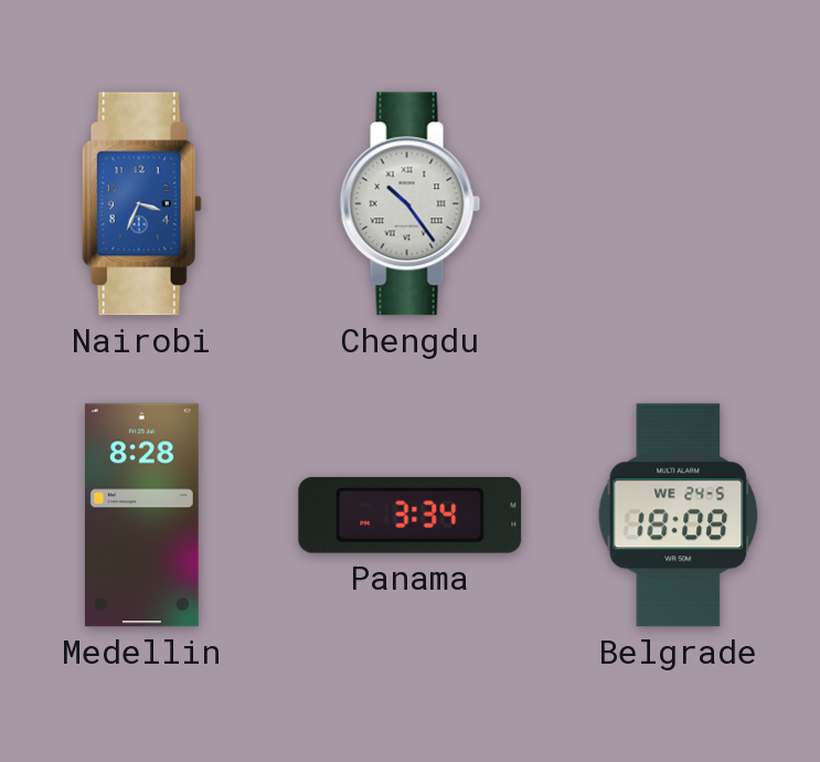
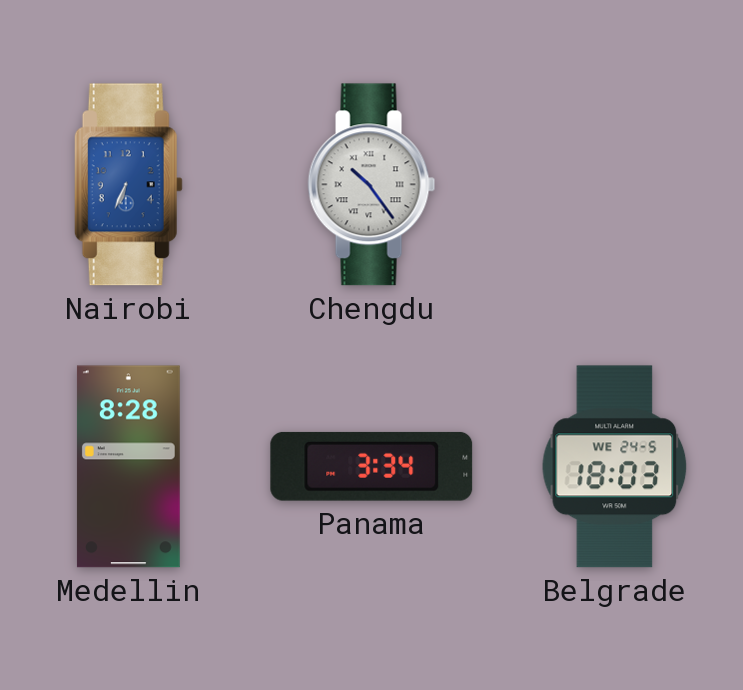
Nairobi: 3:34 -> 6:34 (128, 185)
Belgrade: 18:08 -> 18:03 (615, 467)
